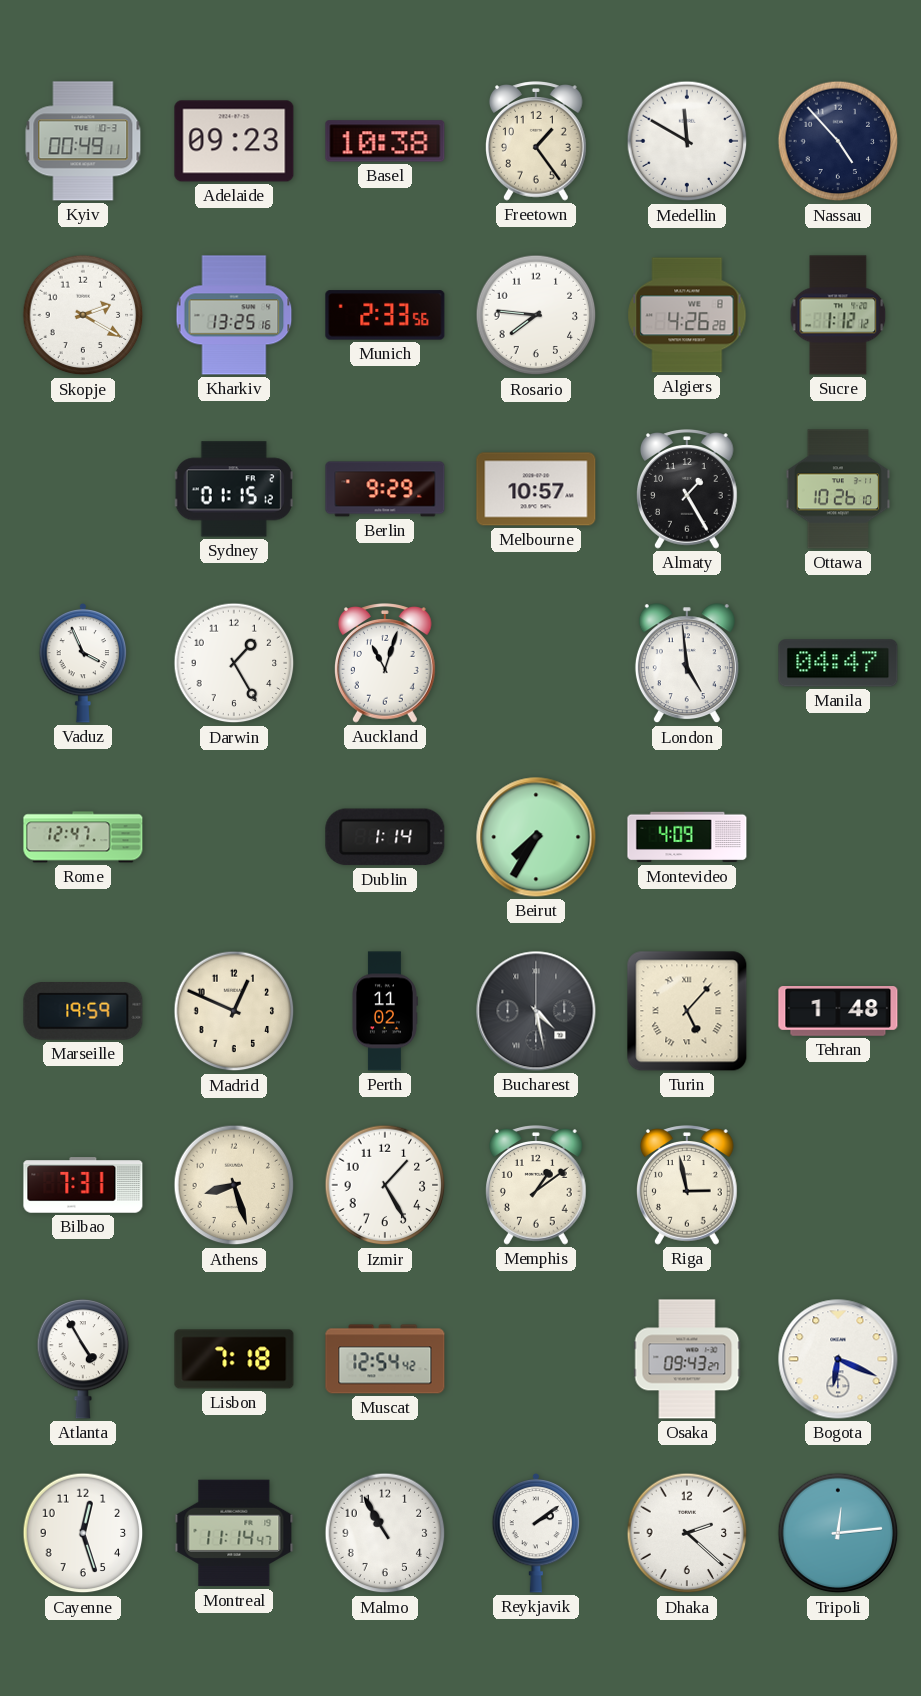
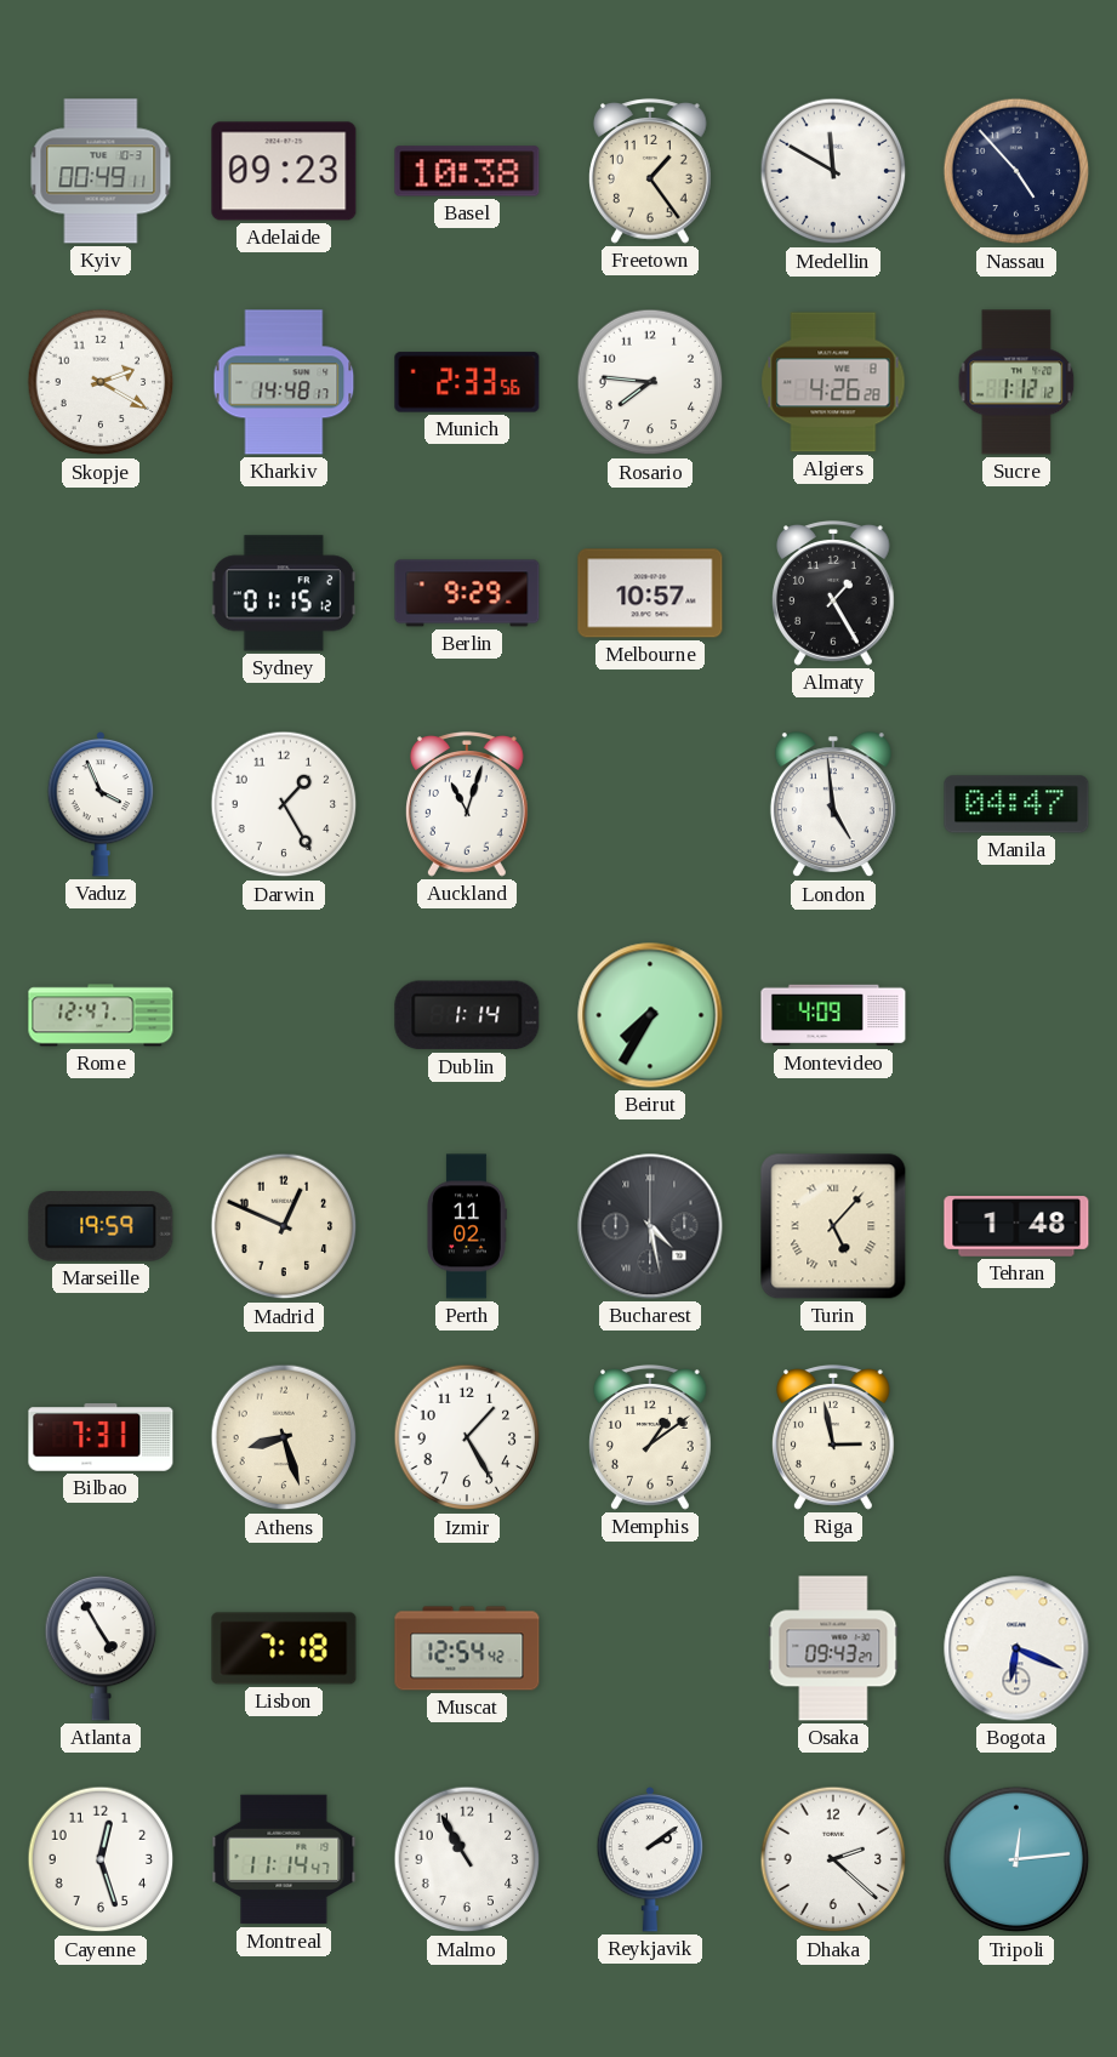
Kharkiv: 13:25 -> 14:48 (284, 382)
Ottawa: 10:26 -> none (838, 489)
